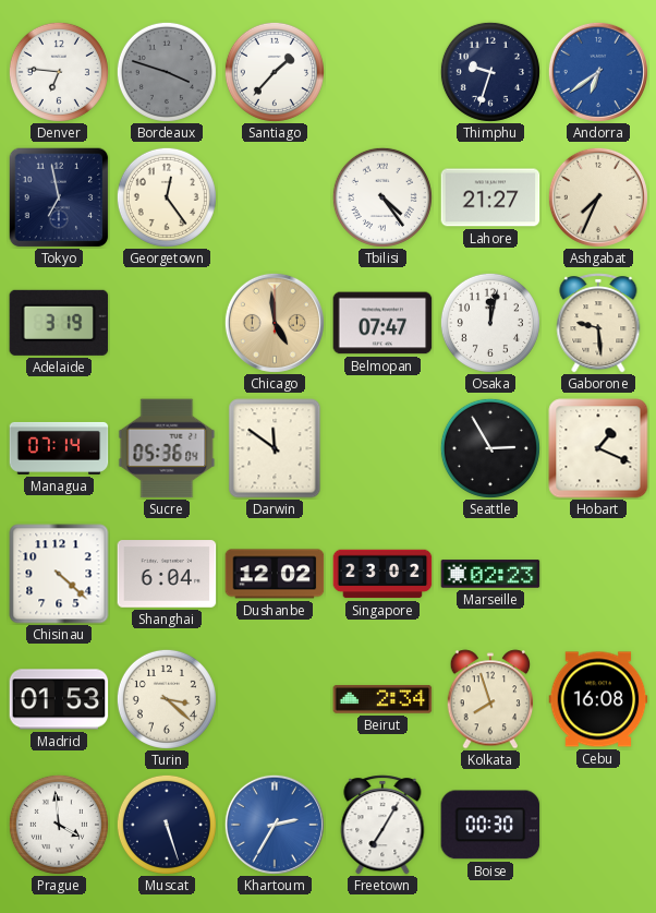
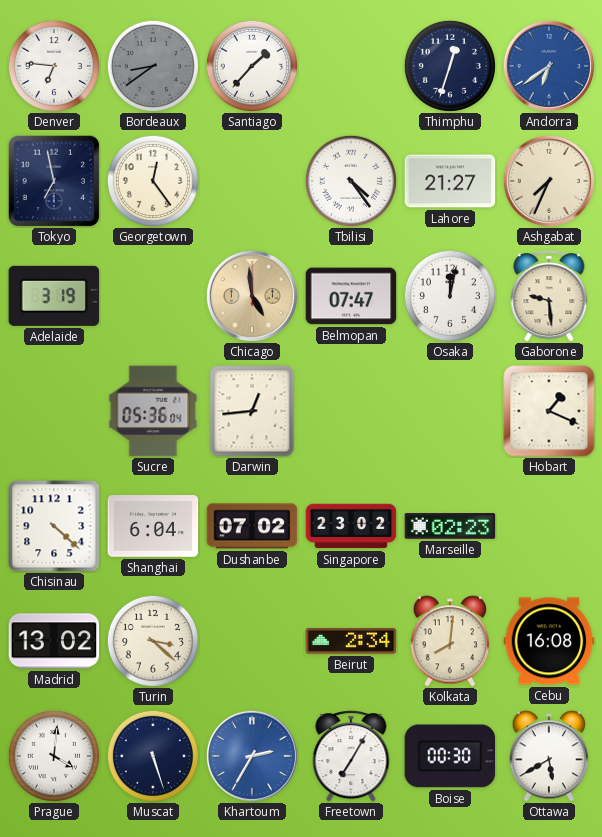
Bordeaux: 3:48 -> 8:39 (153, 66)
Thimphu: 9:33 -> 12:33 (450, 66)
Managua: 07:14 -> none (59, 448)
Darwin: 11:51 -> 12:44 (252, 411)
Seattle: 2:55 -> none (490, 448)
Dushanbe: 12:02 -> 07:02 (252, 526)
Madrid: 01:53 -> 13:02 (54, 641)
Kolkata: 7:57 -> 8:01 (450, 641)
Prague: 3:59 -> 4:01 (54, 756)
Ottawa: none -> 5:40 (549, 756)
